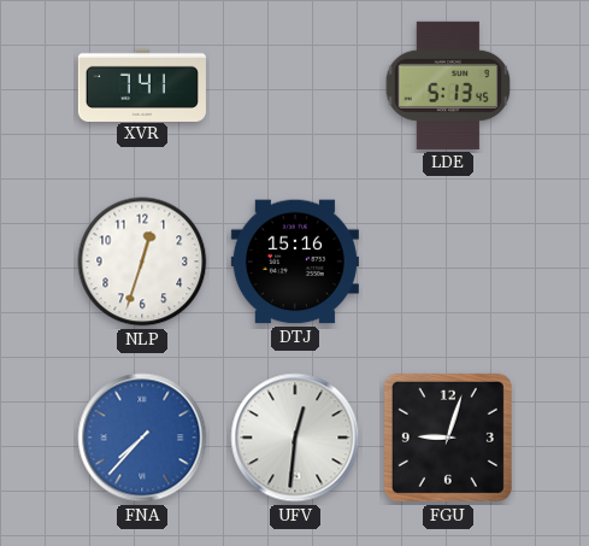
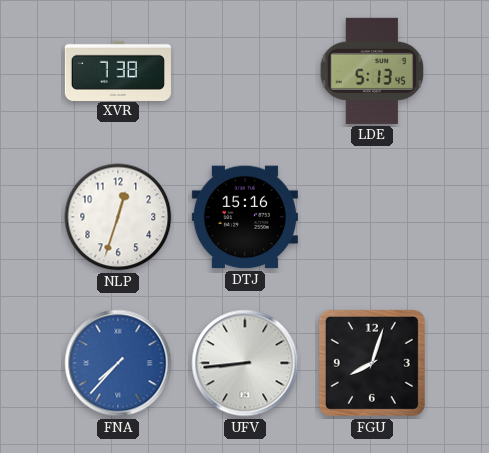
XVR: 7:41 -> 7:38 (118, 70)
UFV: 12:31 -> 8:44 (245, 363)
FGU: 9:03 -> 8:03 (372, 363)
